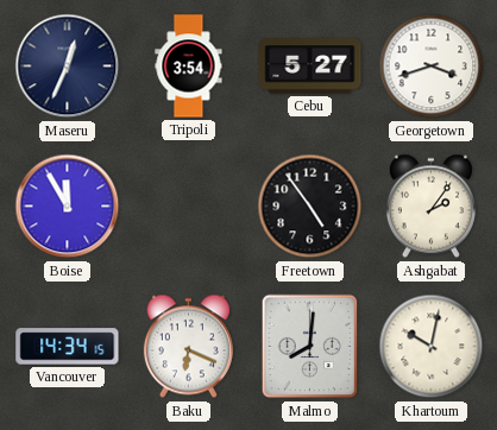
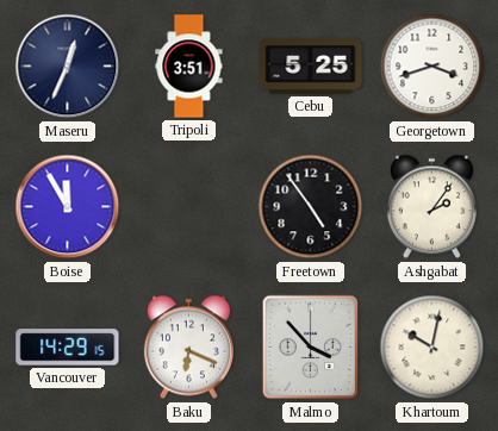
Tripoli: 3:54 -> 3:51 (189, 67)
Cebu: 5:27 -> 5:25 (311, 67)
Vancouver: 14:34 -> 14:29 (68, 348)
Malmo: 8:01 -> 3:53 (311, 348)
